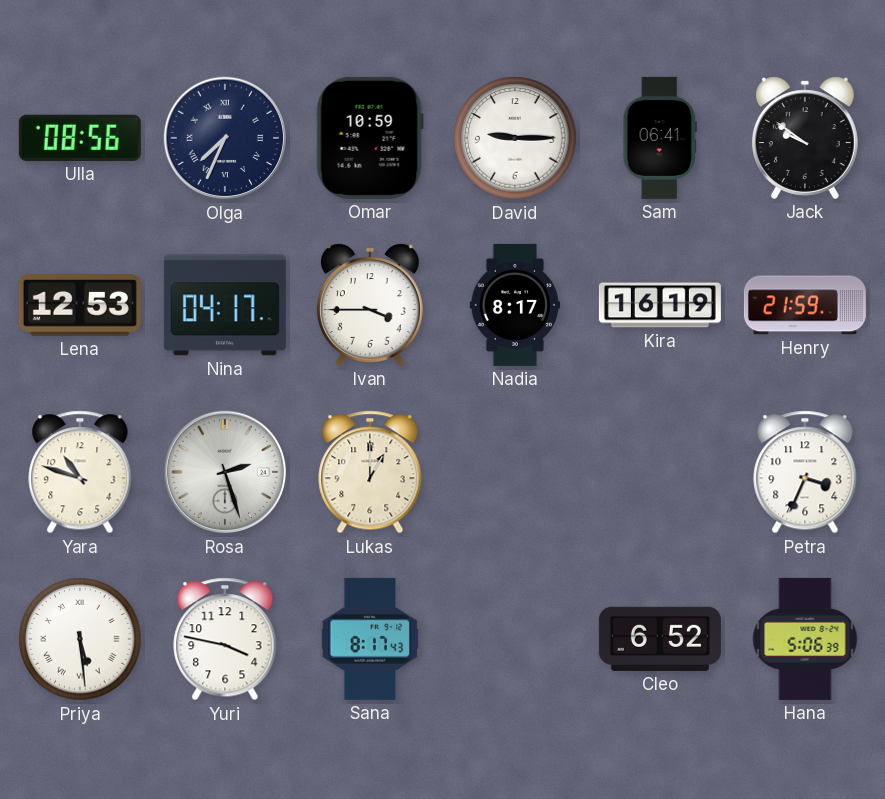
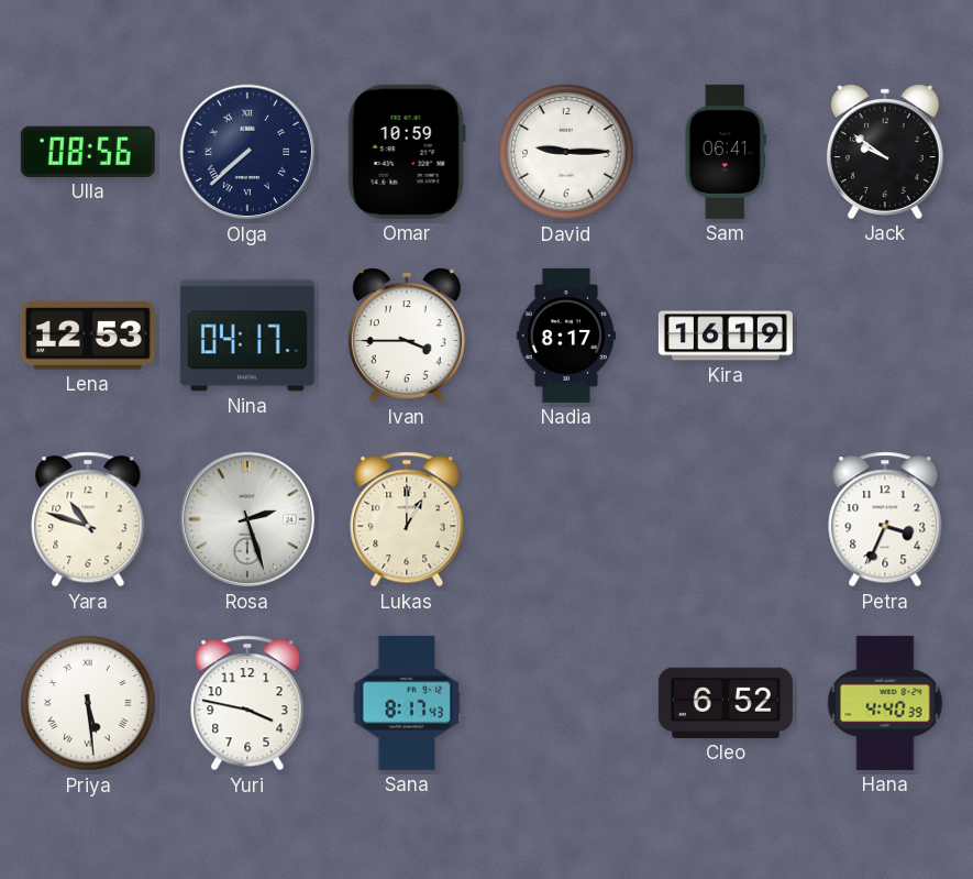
Olga: 7:34 -> 7:38 (247, 152)
Henry: 21:59 -> none (805, 305)
Hana: 5:06 -> 4:40 (885, 703)
